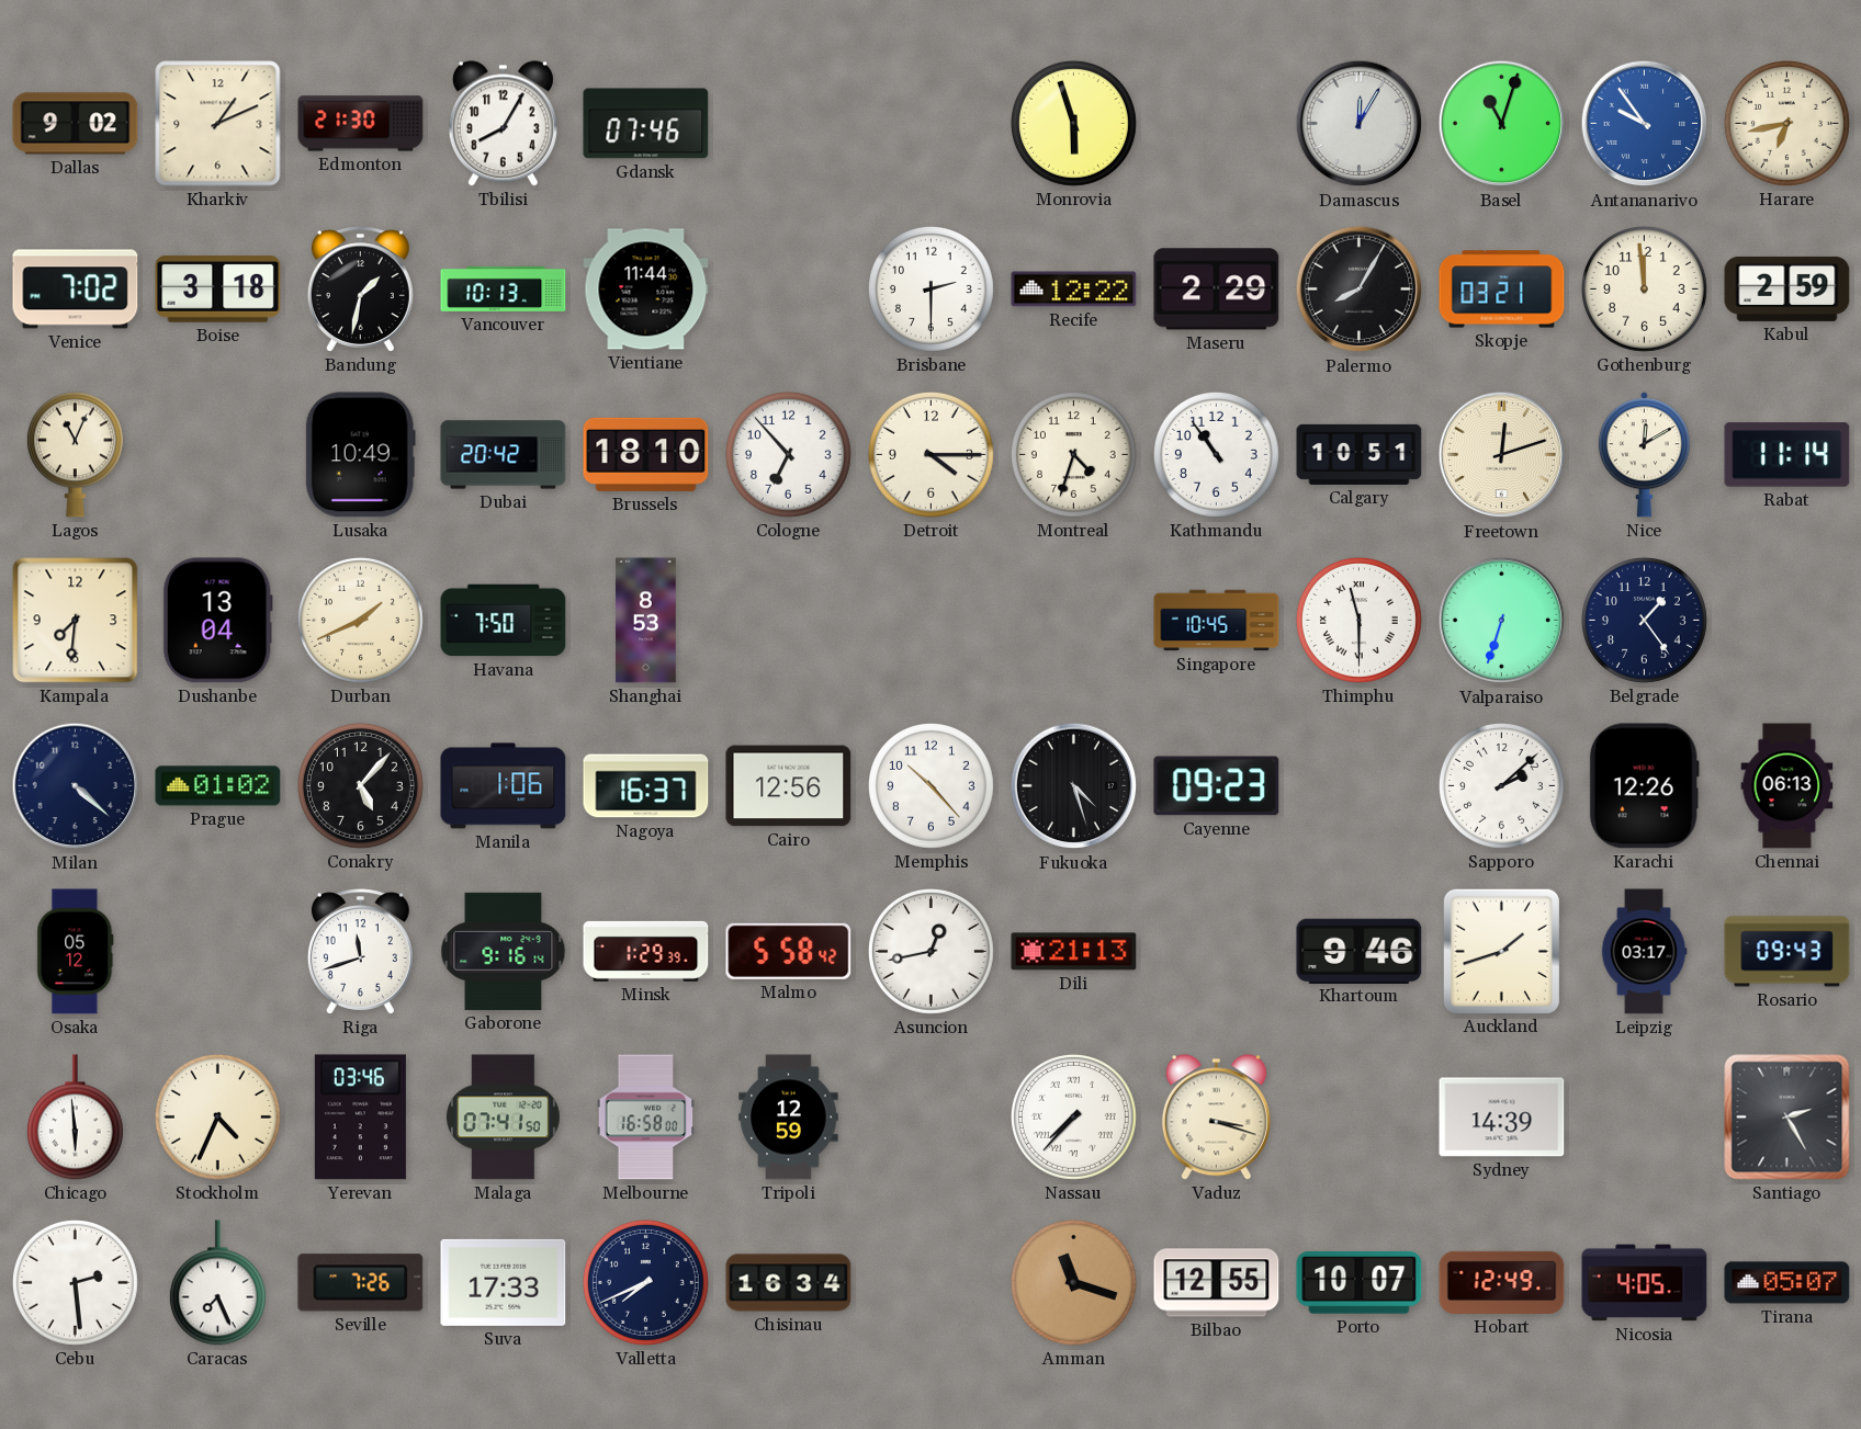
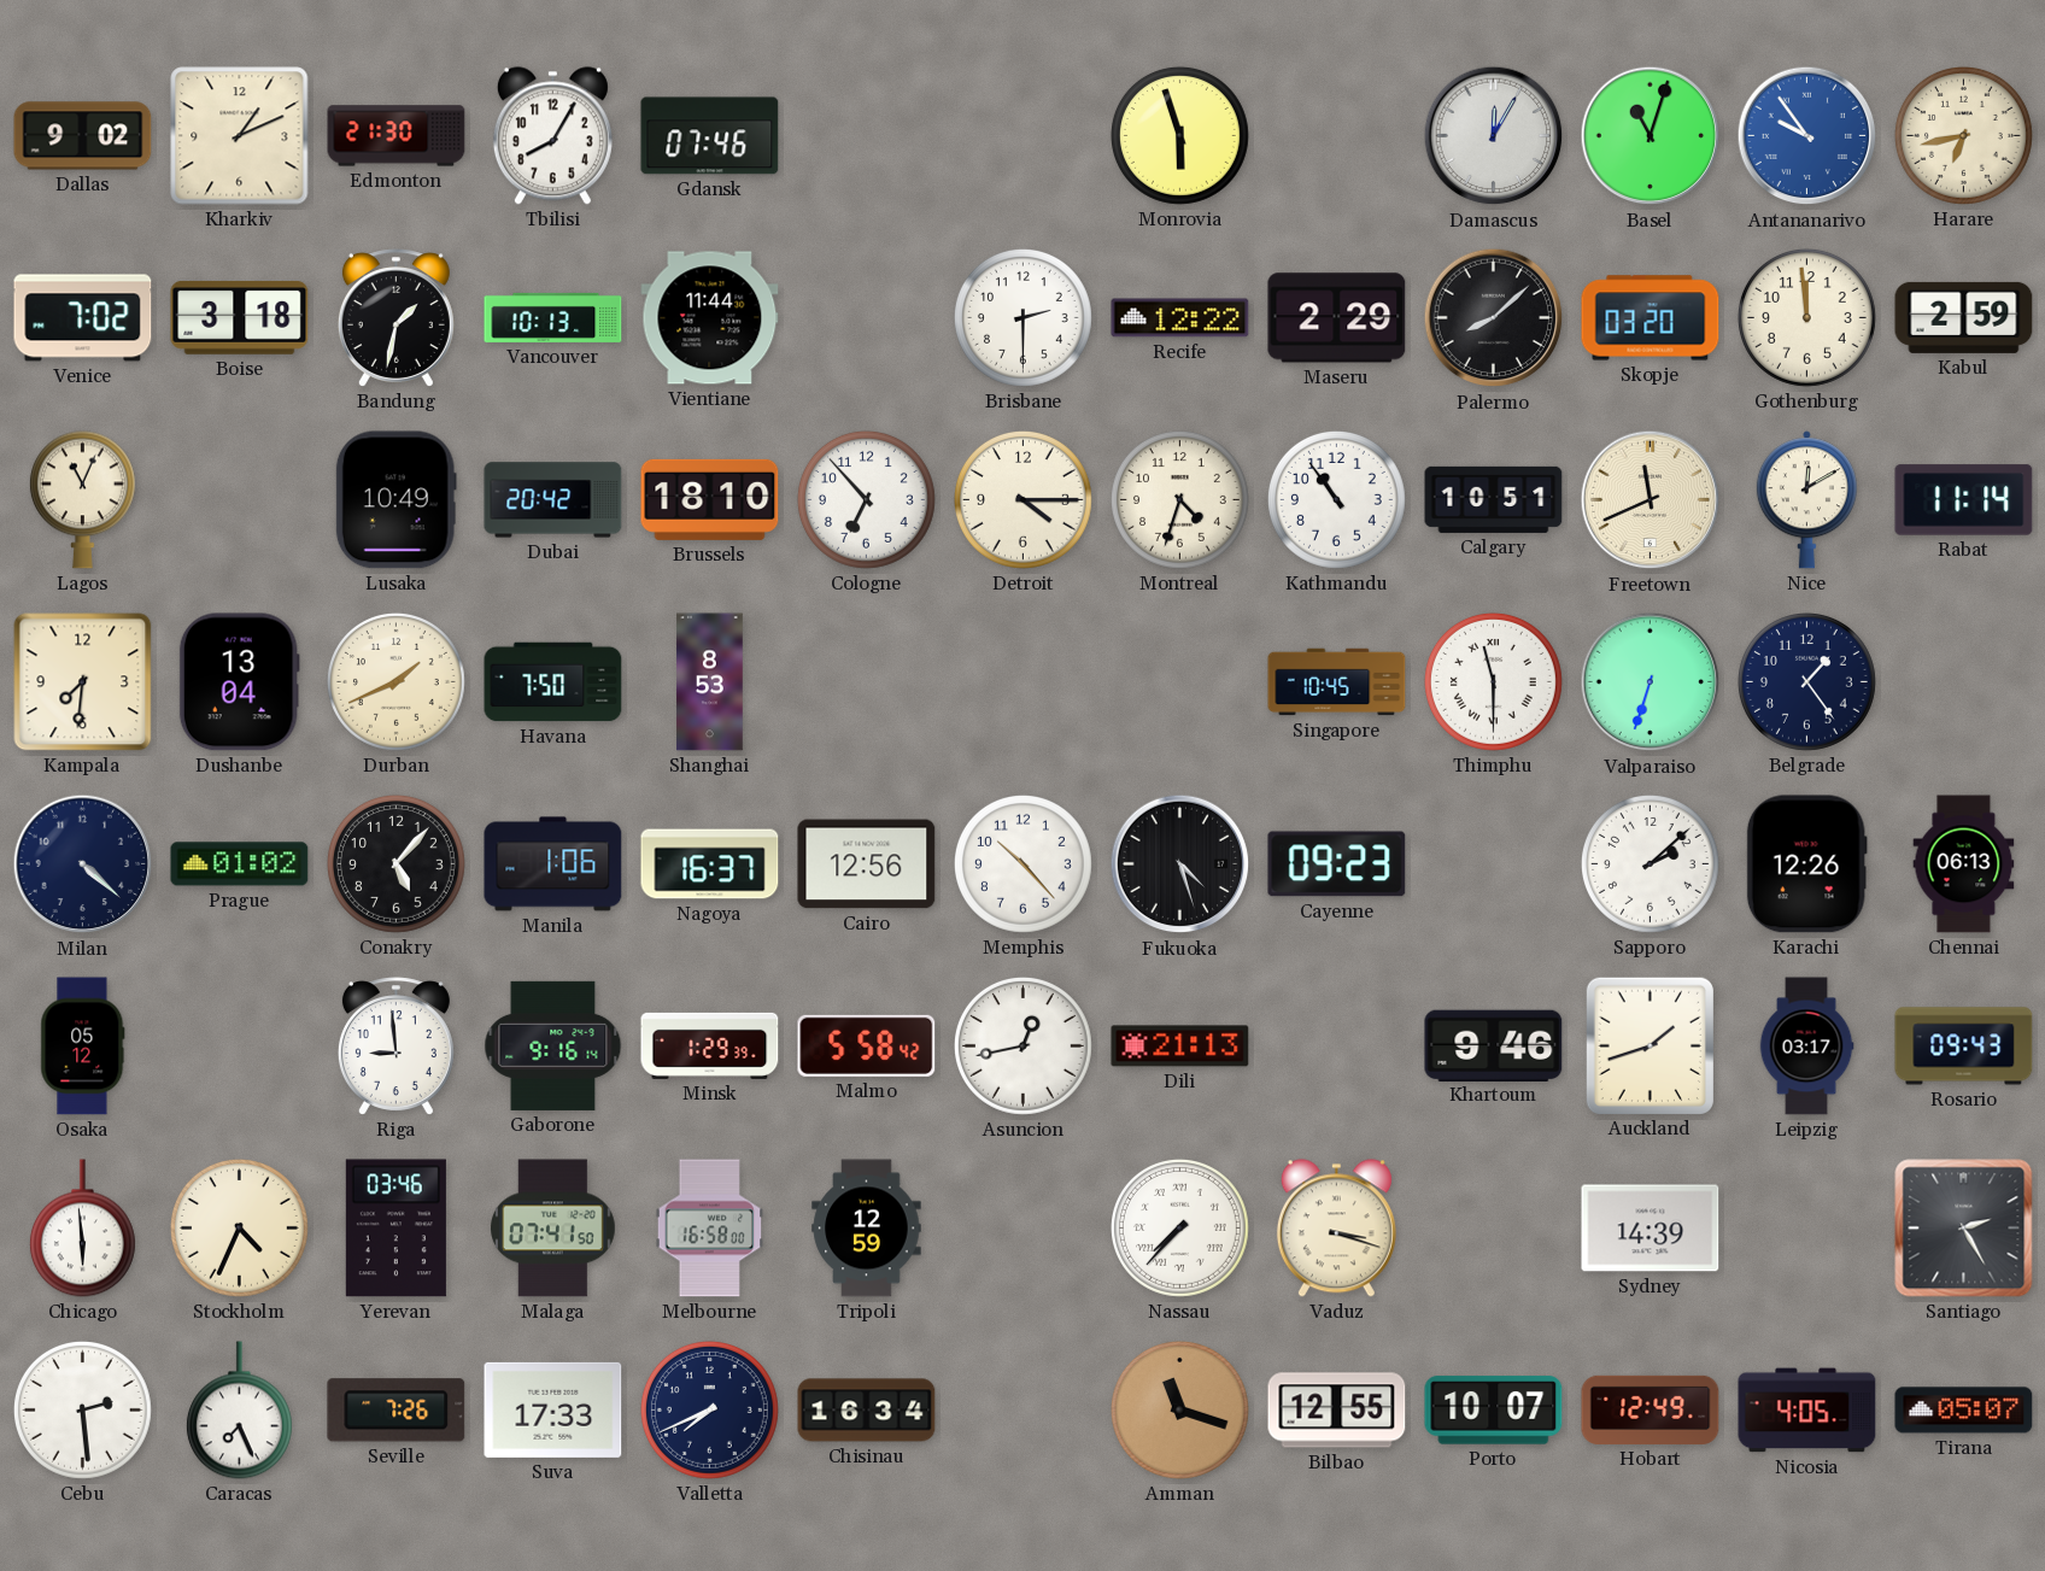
Palermo: 8:05 -> 8:08 (1494, 318)
Skopje: 03:21 -> 03:20 (1651, 318)
Freetown: 12:12 -> 11:41 (1651, 500)
Riga: 11:42 -> 8:59 (395, 1047)
